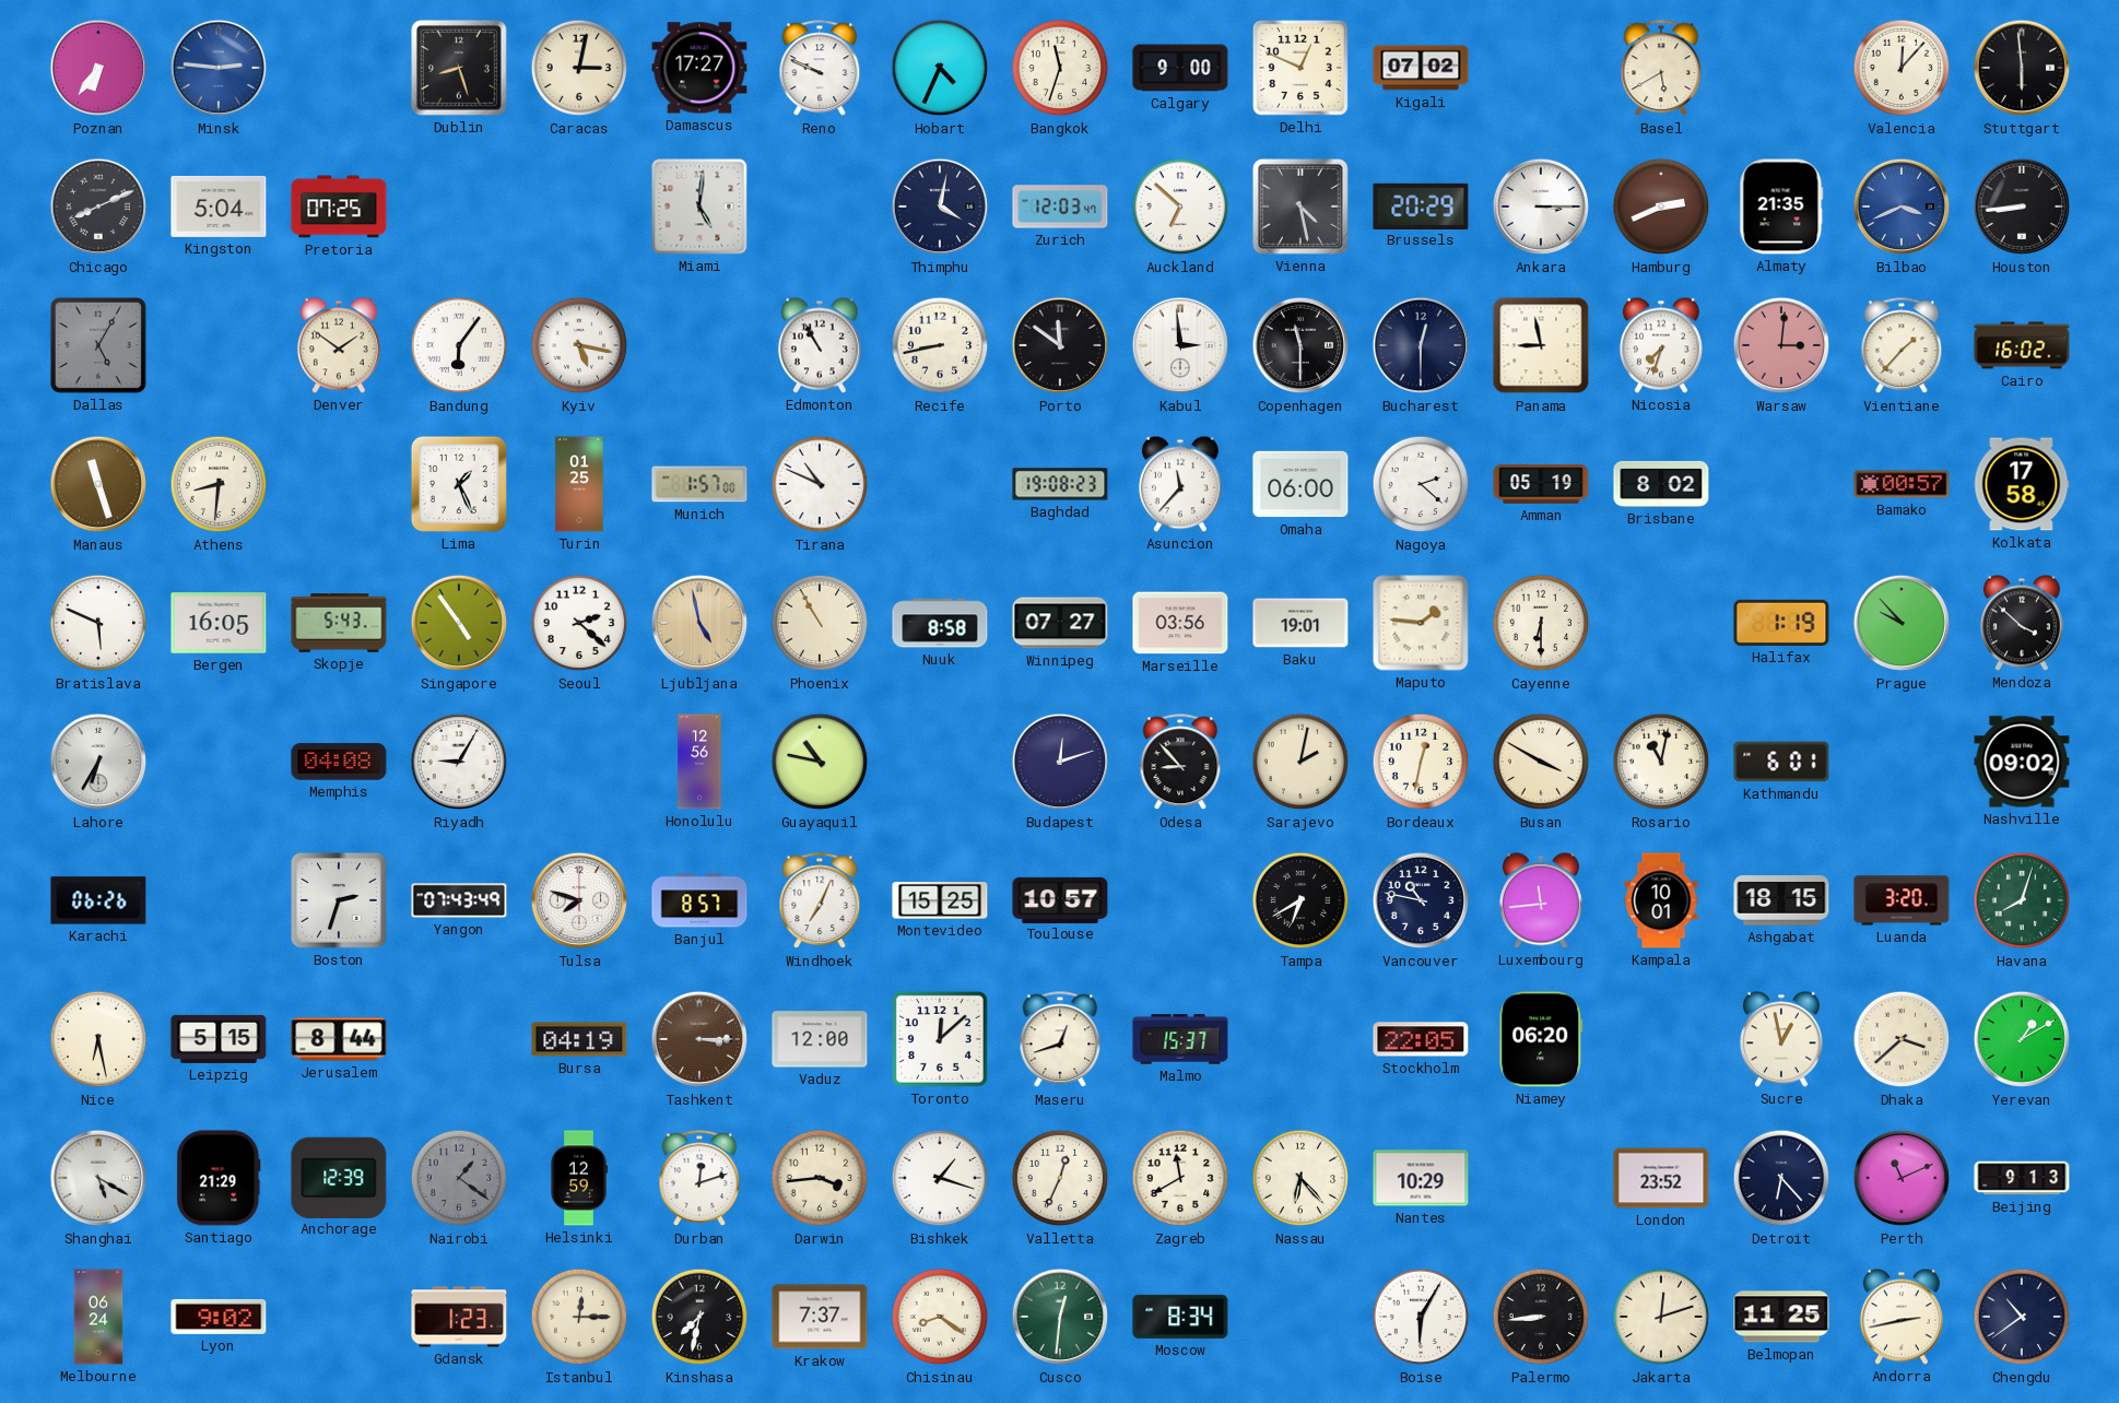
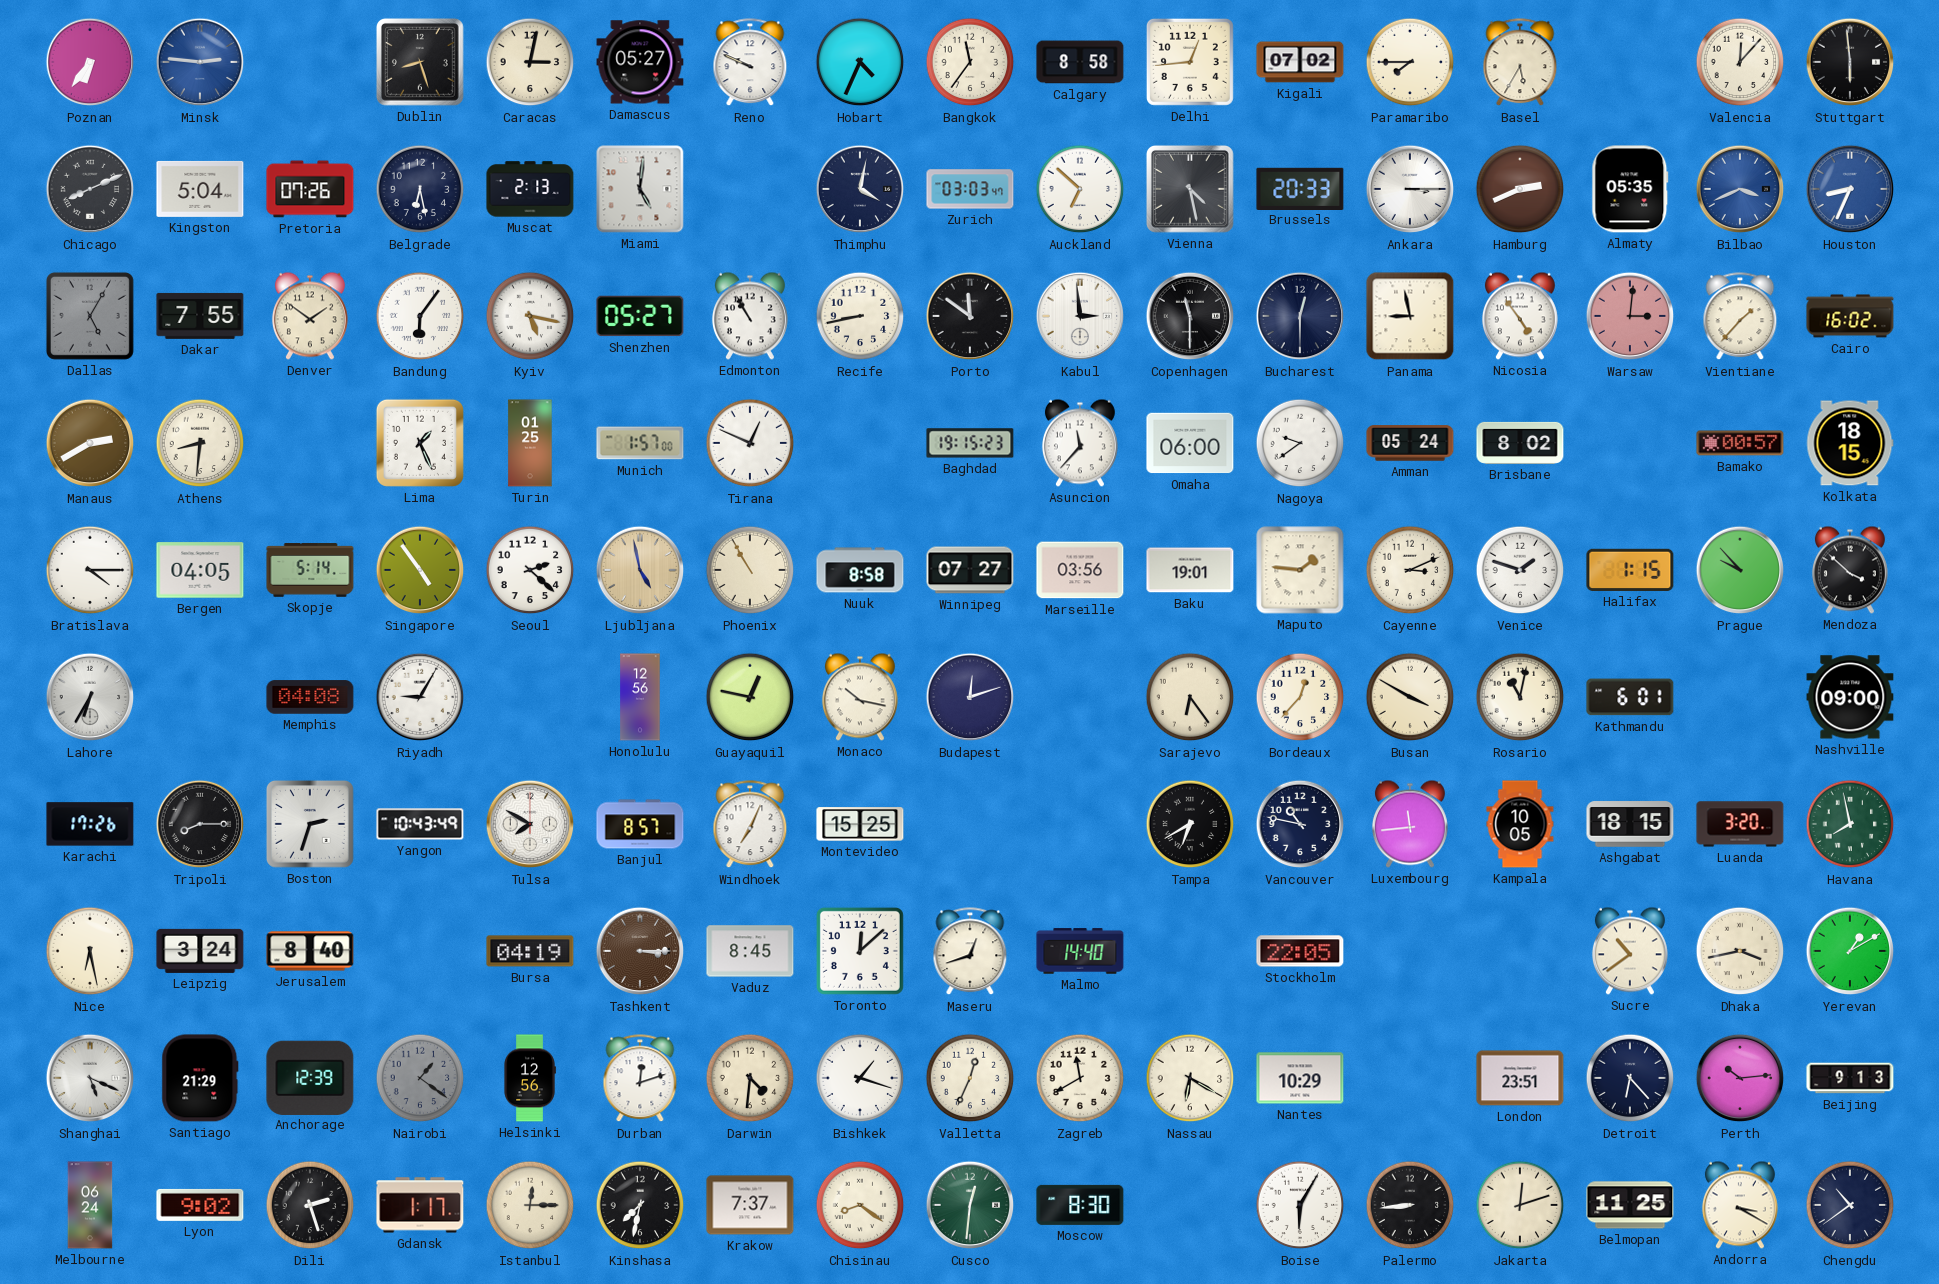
Damascus: 17:27 -> 05:27 (640, 62)
Bangkok: 11:33 -> 11:36 (970, 62)
Calgary: 9:00 -> 8:58 (1080, 62)
Delhi: 12:49 -> 12:44 (1190, 62)
Paramaribo: none -> 7:45 (1410, 62)
Basel: 5:40 -> 5:35 (1520, 63)
Pretoria: 07:25 -> 07:26 (310, 189)
Belgrade: none -> 6:28 (420, 189)
Muscat: none -> 2:13 (530, 189)
Zurich: 12:03 -> 03:03 (970, 189)
Brussels: 20:29 -> 20:33 (1300, 188)
Almaty: 21:35 -> 05:35 (1630, 189)
Houston: 8:44 -> 8:34 (1850, 189)
Houston dial: black -> blue (1850, 189)
Dakar: none -> 7:55 (200, 316)
Shenzhen: none -> 05:27 (640, 316)
Nicosia: 7:33 -> 4:54 (1520, 316)
Manaus: 11:27 -> 2:40 (90, 443)
Tirana: 10:49 -> 12:49 (750, 443)
Baghdad: 19:08 -> 19:15 (970, 443)
Nagoya: 2:22 -> 9:39 (1300, 443)
Amman: 05:19 -> 05:24 (1410, 443)
Kolkata: 17:58 -> 18:15 (1850, 443)
Bratislava: 5:49 -> 4:15 (90, 570)
Bergen: 16:05 -> 04:05 (200, 570)
Skopje: 5:43 -> 5:14 (310, 570)
Cayenne: 6:30 -> 3:11 (1410, 570)
Venice: none -> 1:48 (1520, 570)
Halifax: 1:19 -> 1:15 (1630, 570)
Guayaquil: 10:47 -> 12:47 (750, 697)
Monaco: none -> 10:17 (860, 697)
Odesa: 8:53 -> none (1180, 763)
Sarajevo: 2:02 -> 6:24 (1190, 697)
Bordeaux: 12:32 -> 12:37 (1300, 697)
Nashville: 09:02 -> 09:00 (1850, 697)
Karachi: 06:26 -> 17:26 (90, 824)
Tripoli: none -> 8:15 (200, 824)
Yangon: 07:43 -> 10:43 (420, 824)
Tulsa: 7:48 -> 7:50 (530, 824)
Toulouse: 10:57 -> none (1060, 899)
Kampala: 10:01 -> 10:05 (1520, 824)
Havana: 8:03 -> 7:58 (1850, 824)
Leipzig: 5:15 -> 3:24 (200, 951)
Jerusalem: 8:44 -> 8:40 (310, 951)
Vaduz: 12:00 -> 8:45 (750, 951)
Malmo: 15:37 -> 14:40 (1080, 951)
Niamey: 06:20 -> none (1541, 1039)
Sucre: 12:58 -> 10:39 (1630, 951)
Dhaka: 3:38 -> 3:43 (1740, 951)
Shanghai: 5:20 -> 5:19 (90, 1078)
Helsinki: 12:59 -> 12:56 (530, 1078)
Darwin: 3:44 -> 4:31 (750, 1078)
Nassau: 6:23 -> 6:20 (1190, 1078)
London: 23:52 -> 23:51 (1520, 1078)
Perth: 11:11 -> 10:14 (1740, 1078)
Dili: none -> 2:27 (310, 1205)
Gdansk: 1:23 -> 1:17 (420, 1205)
Moscow: 8:34 -> 8:30 (1080, 1205)
Andorra: 2:43 -> 3:20 (1740, 1205)
